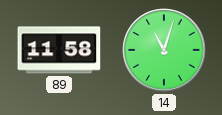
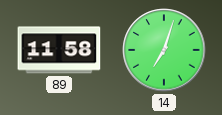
14: 11:03 -> 7:03 (164, 50)
